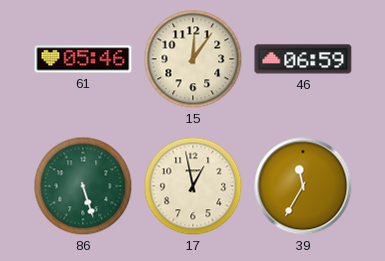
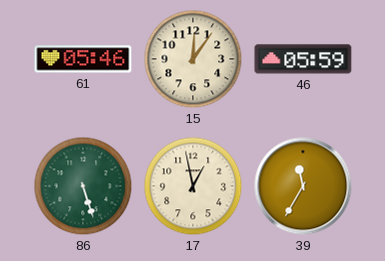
46: 06:59 -> 05:59 (303, 59)
